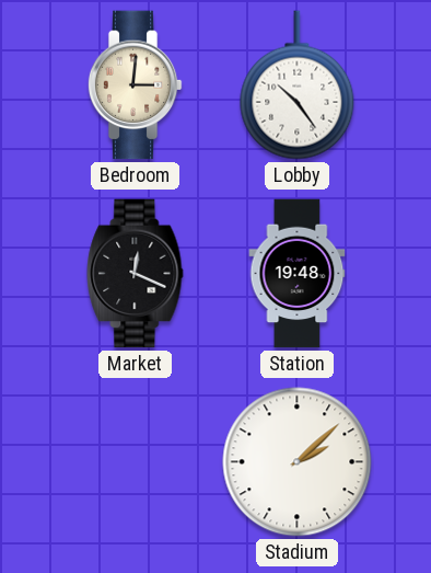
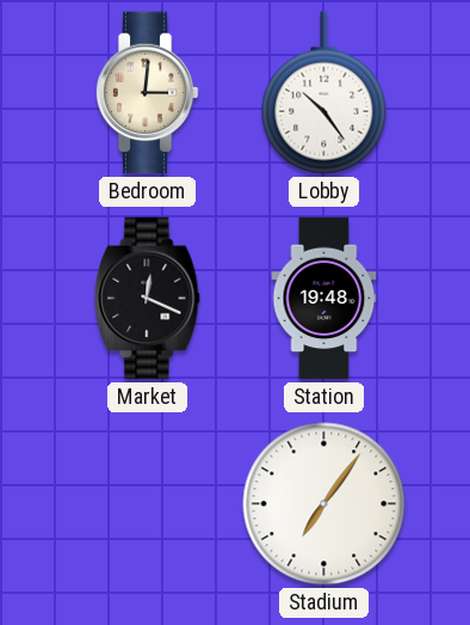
Stadium: 2:08 -> 7:06 (324, 504)
